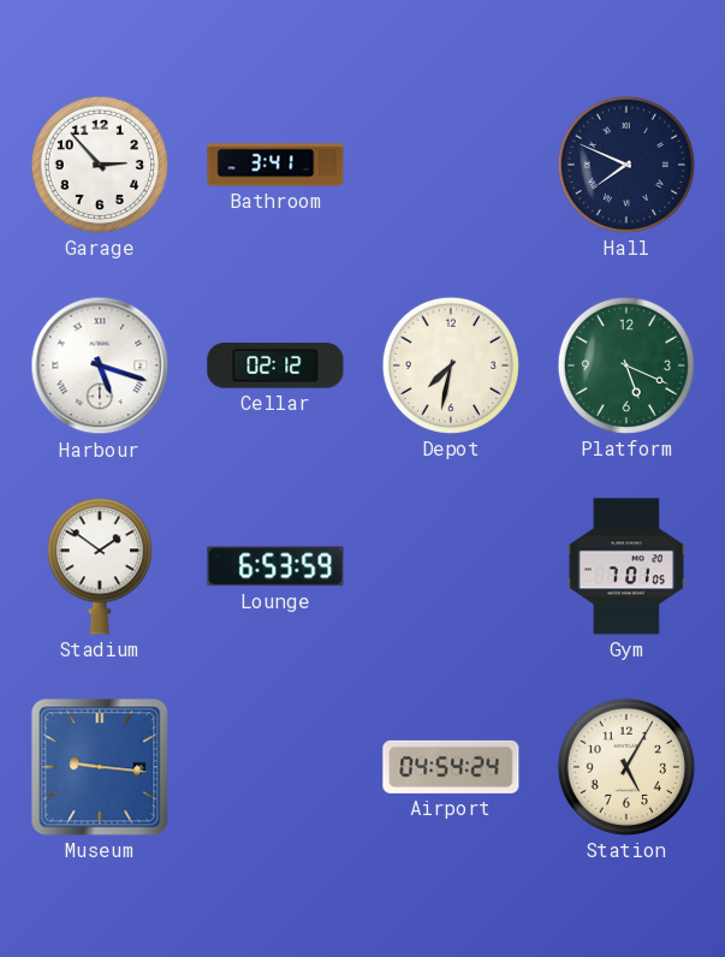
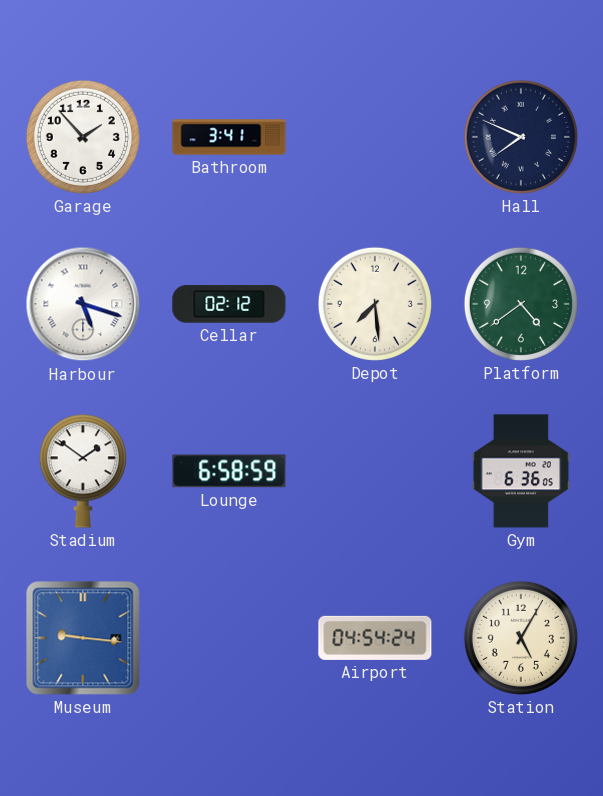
Garage: 2:53 -> 1:53 (83, 137)
Depot: 7:32 -> 7:29 (375, 304)
Platform: 5:19 -> 4:39 (521, 304)
Lounge: 6:53 -> 6:58 (229, 471)
Gym: 7:01 -> 6:36 (521, 471)
